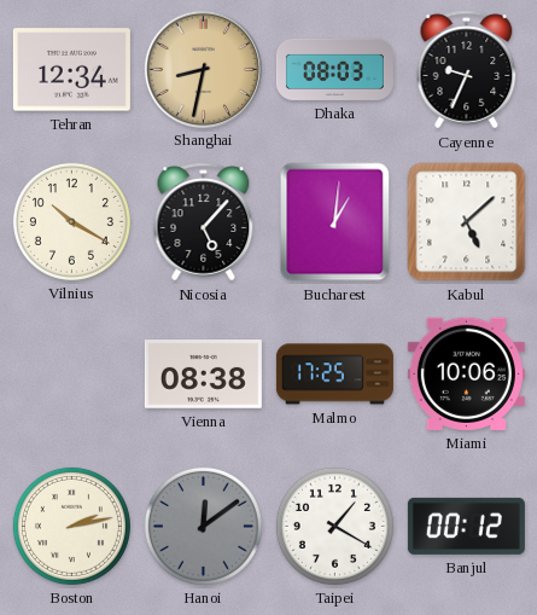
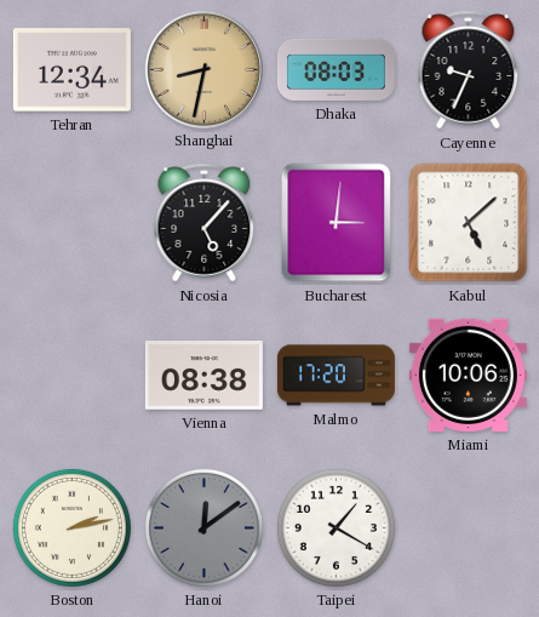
Vilnius: 10:20 -> none (71, 221)
Bucharest: 1:01 -> 3:01 (337, 223)
Malmo: 17:25 -> 17:20 (336, 376)
Banjul: 00:12 -> none (466, 526)
